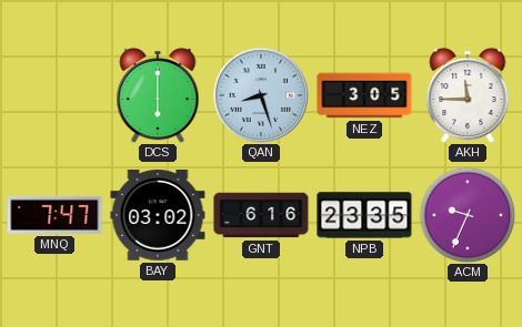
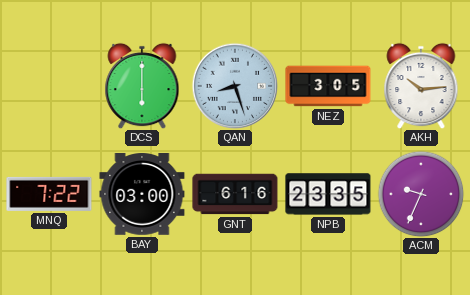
AKH: 11:45 -> 10:14 (421, 86)
MNQ: 7:47 -> 7:22 (49, 194)
BAY: 03:02 -> 03:00 (142, 194)
